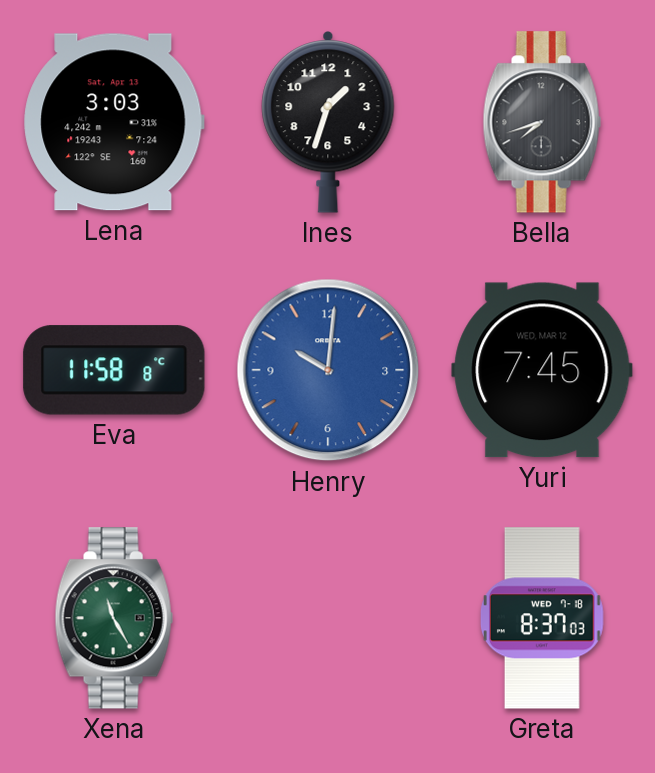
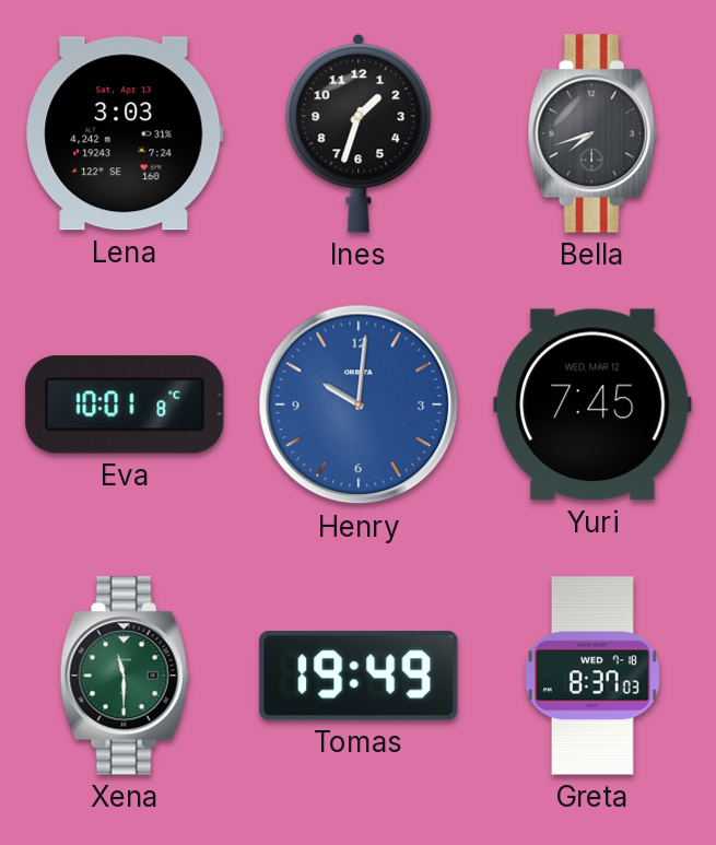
Eva: 11:58 -> 10:01 (125, 404)
Xena: 11:25 -> 11:30 (125, 676)
Tomas: none -> 19:49 (359, 676)
